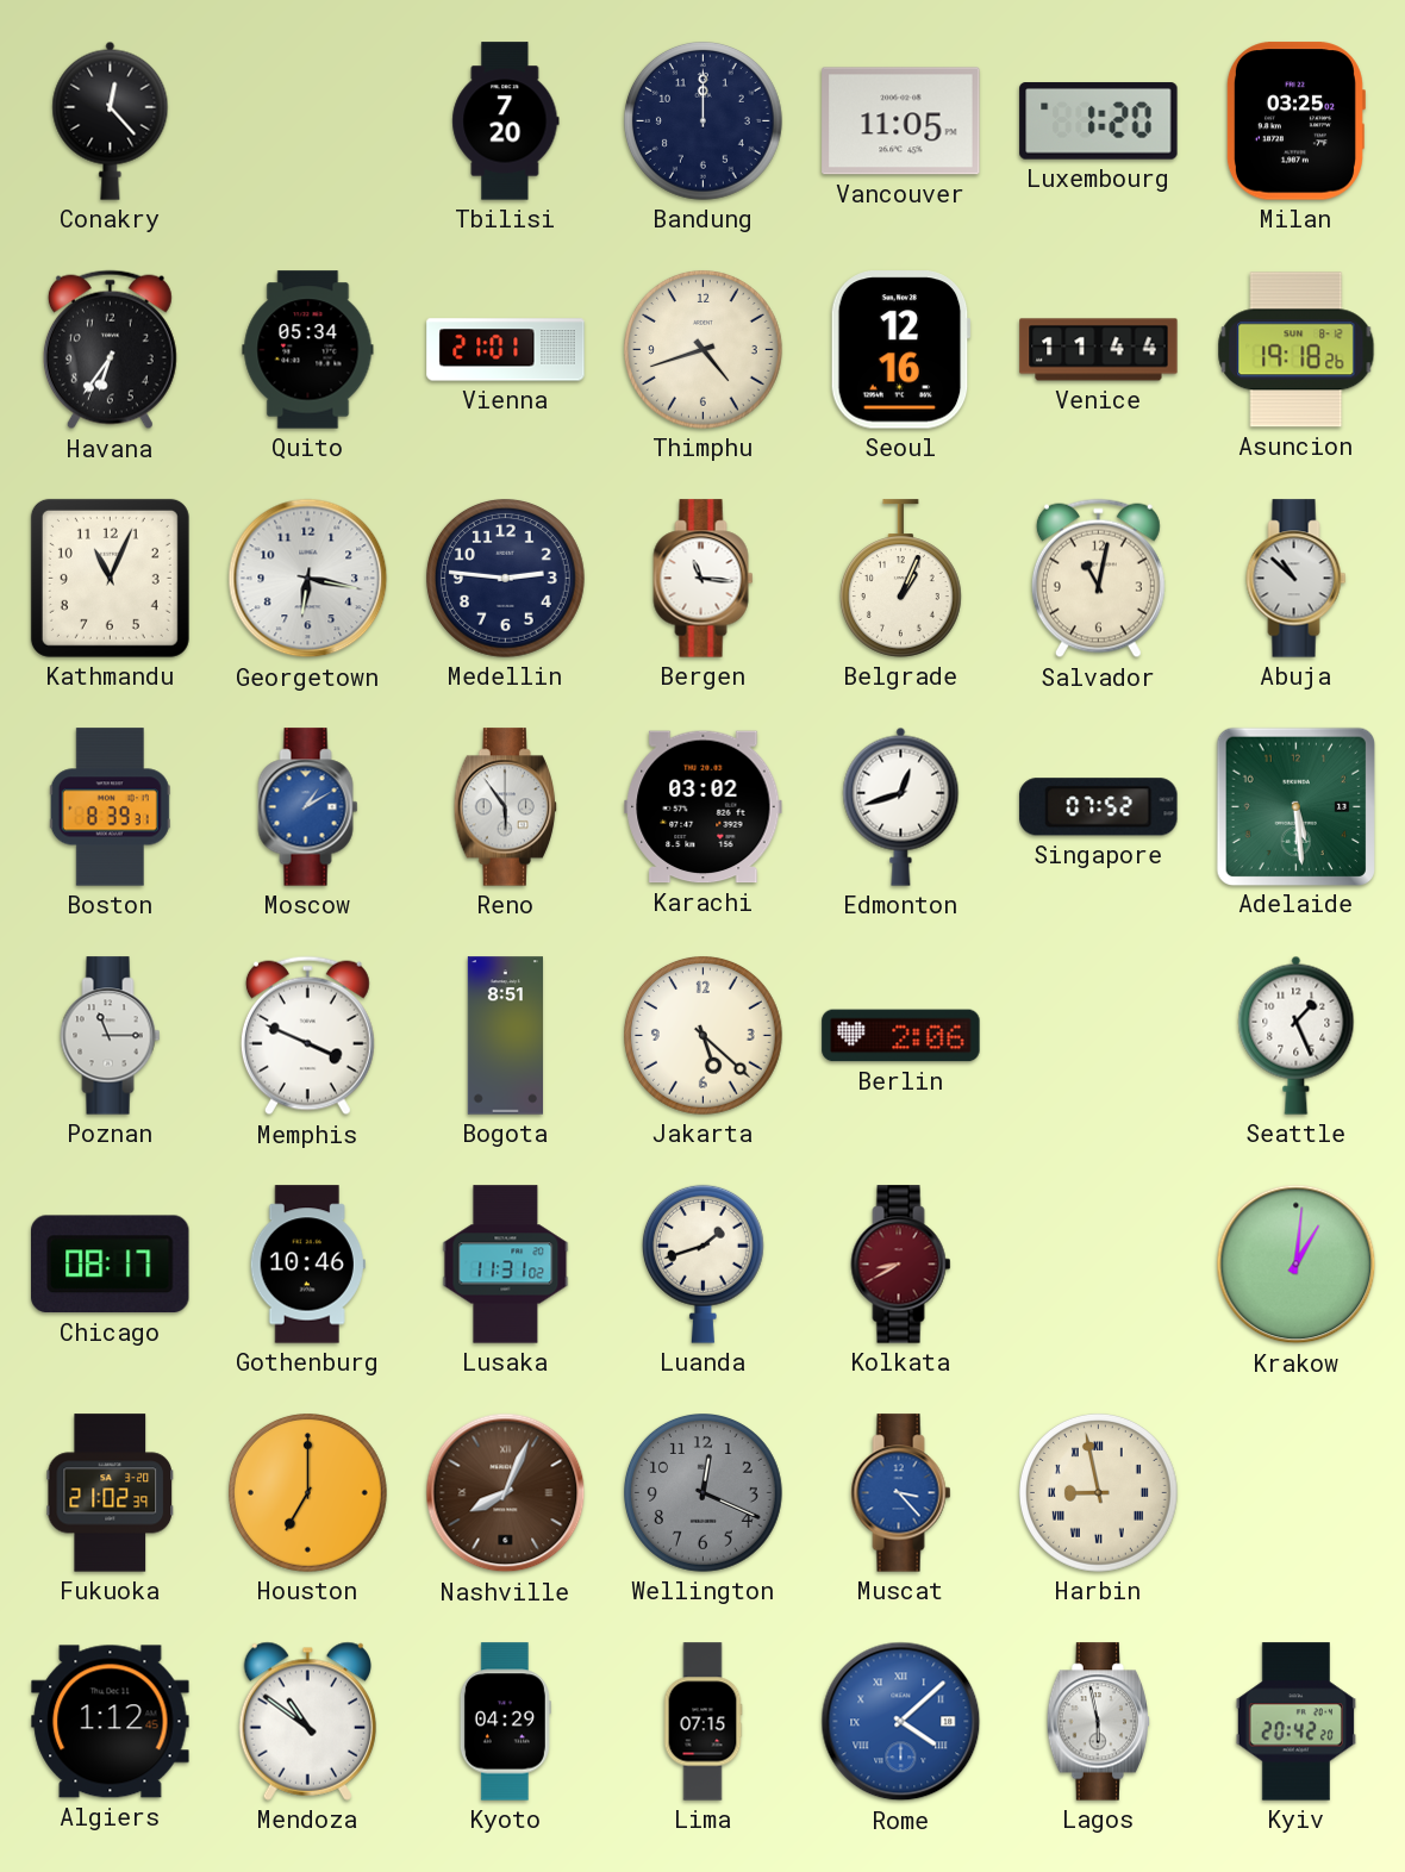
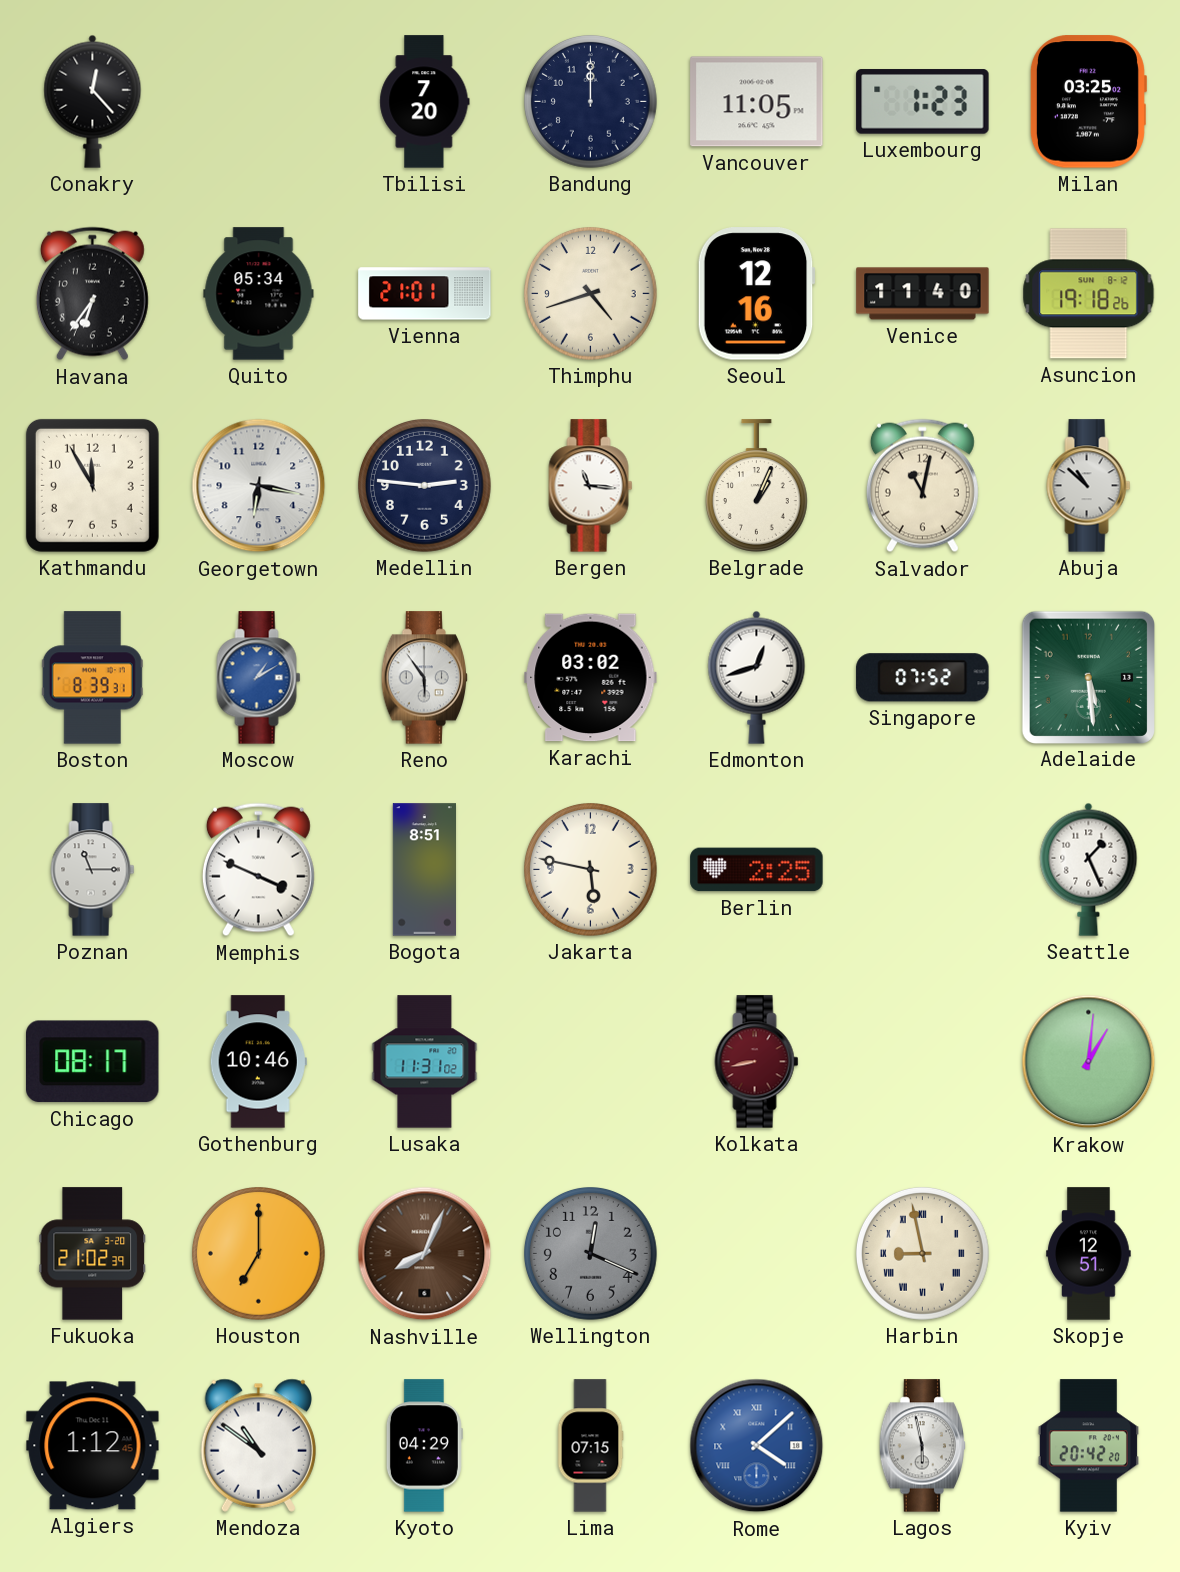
Luxembourg: 1:20 -> 1:23 (923, 102)
Venice: 11:44 -> 11:40 (923, 294)
Kathmandu: 11:04 -> 11:55 (92, 485)
Jakarta: 5:22 -> 5:47 (591, 870)
Berlin: 2:06 -> 2:25 (757, 870)
Luanda: 1:42 -> none (702, 1263)
Kolkata: 8:40 -> 8:43 (757, 1062)
Muscat: 3:23 -> none (901, 1493)
Skopje: none -> 12:51 (1089, 1254)
